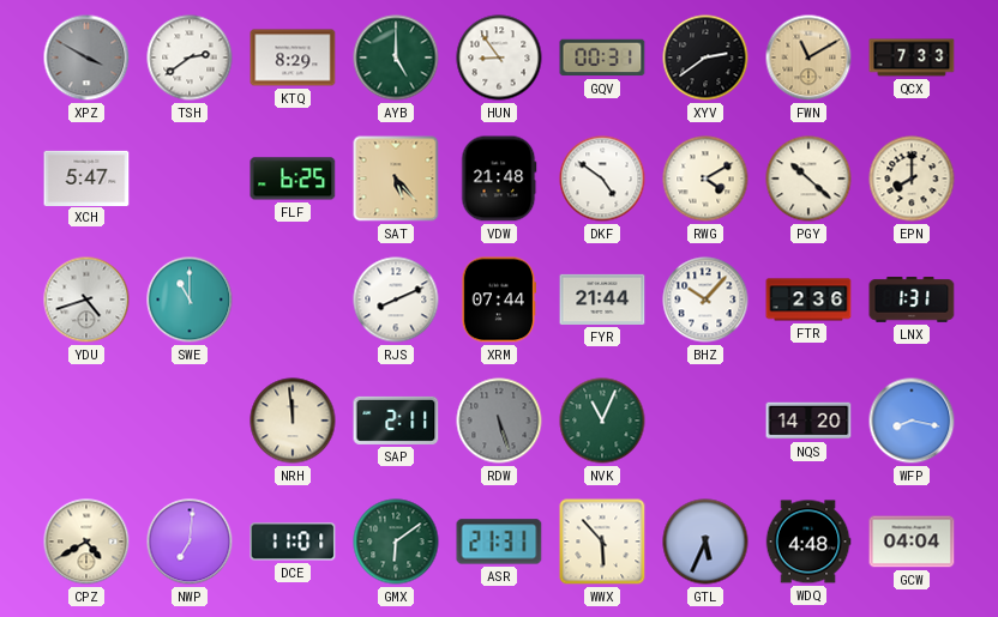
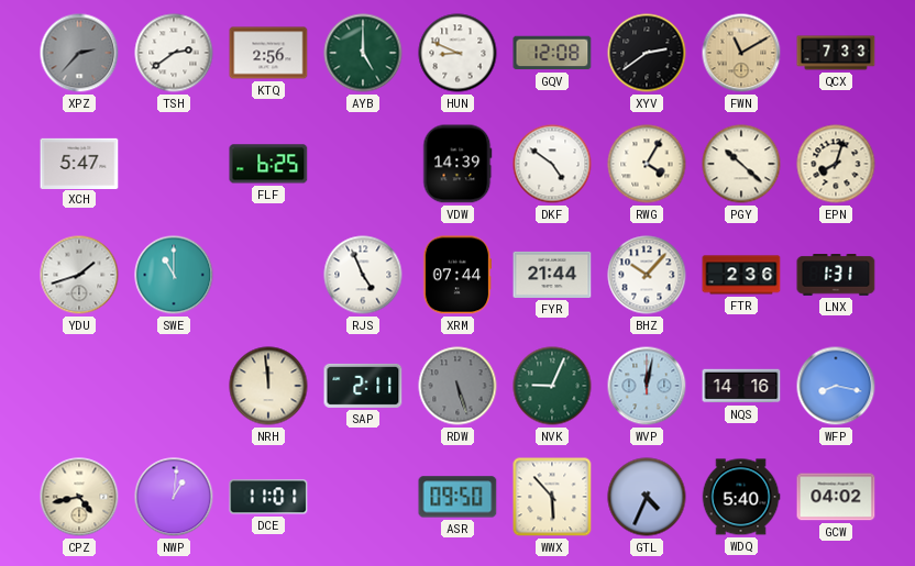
XPZ: 3:50 -> 2:37 (79, 53)
KTQ: 8:29 -> 2:56 (268, 53)
HUN: 8:54 -> 8:49 (457, 53)
GQV: 00:31 -> 12:08 (552, 53)
SAT: 5:23 -> none (396, 179)
VDW: 21:48 -> 14:39 (457, 164)
RWG: 4:10 -> 4:05 (647, 164)
EPN: 8:00 -> 8:03 (836, 164)
YDU: 4:42 -> 1:42 (79, 275)
RJS: 8:11 -> 4:56 (363, 275)
NVK: 11:04 -> 9:04 (552, 386)
WVP: none -> 12:02 (647, 386)
NQS: 14:20 -> 14:16 (741, 386)
CPZ: 4:40 -> 4:43 (79, 497)
NWP: 7:01 -> 1:01 (174, 497)
GMX: 6:09 -> none (396, 542)
ASR: 21:31 -> 09:50 (457, 497)
GTL: 5:34 -> 4:34 (647, 497)
WDQ: 4:48 -> 5:40 (741, 497)
GCW: 04:04 -> 04:02 (836, 497)
